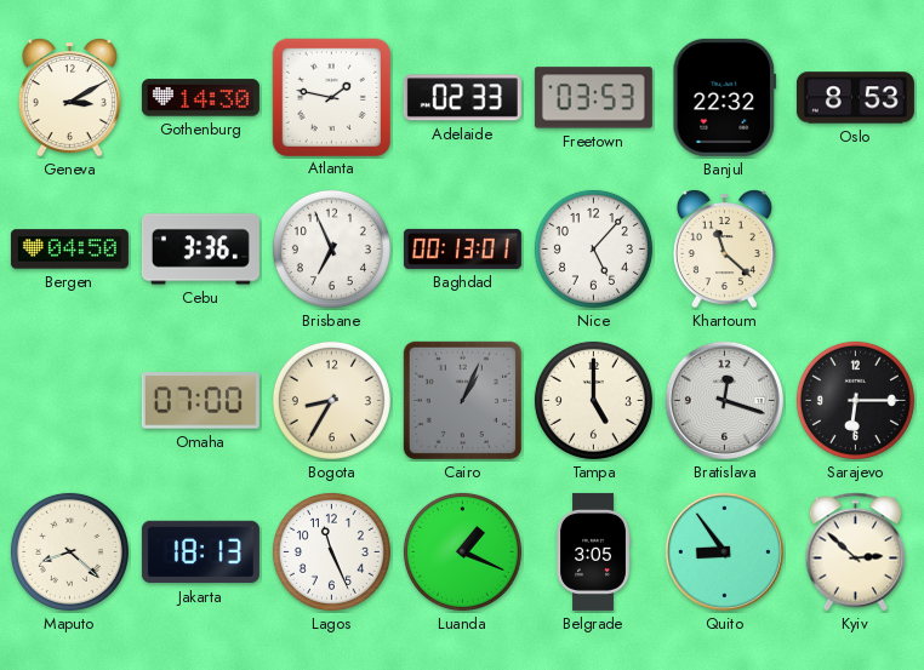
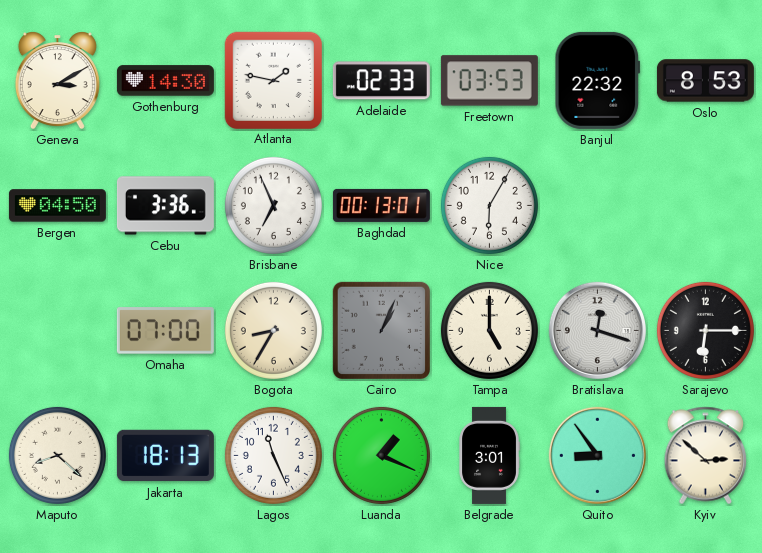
Nice: 5:07 -> 6:05 (489, 205)
Khartoum: 11:22 -> none (724, 248)
Belgrade: 3:05 -> 3:01 (489, 455)
